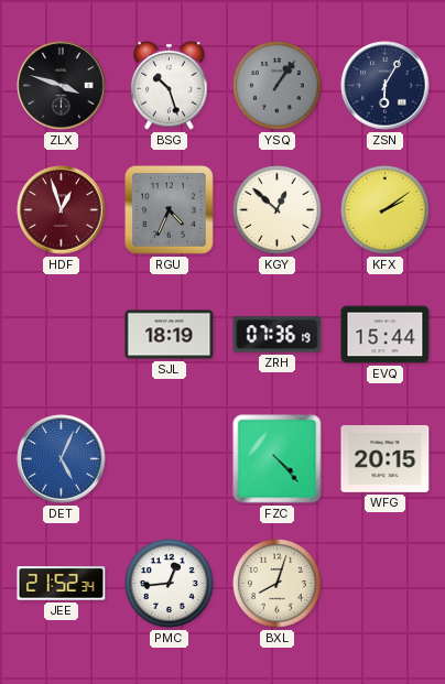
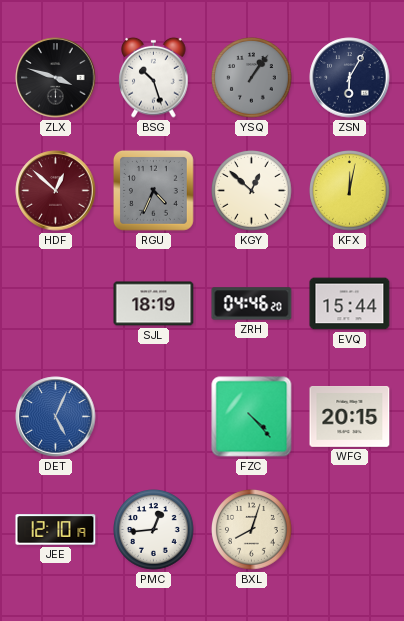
HDF: 12:57 -> 12:52 (56, 191)
KFX: 2:09 -> 12:02 (350, 191)
ZRH: 07:36 -> 04:46 (252, 304)
JEE: 21:52 -> 12:10 (56, 530)
